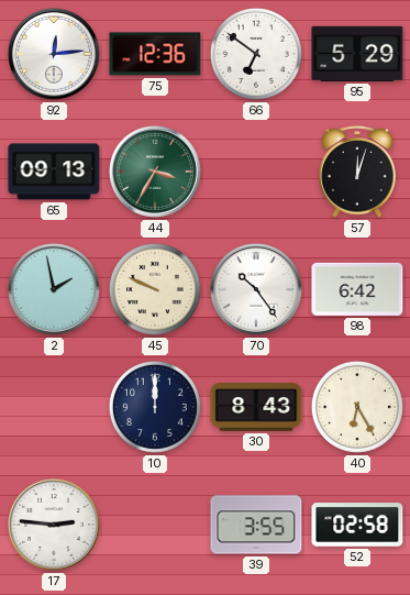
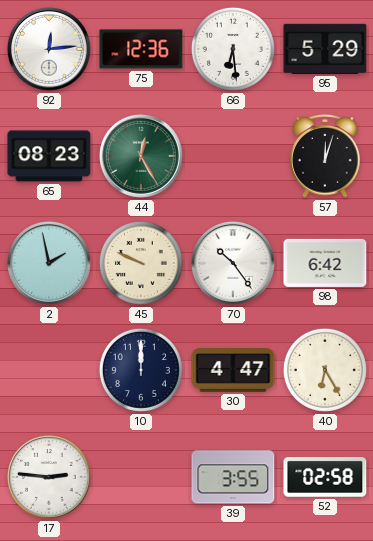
66: 6:51 -> 6:29 (233, 49)
65: 09:13 -> 08:23 (49, 156)
44: 3:35 -> 12:25 (141, 156)
30: 8:43 -> 4:47 (233, 370)
